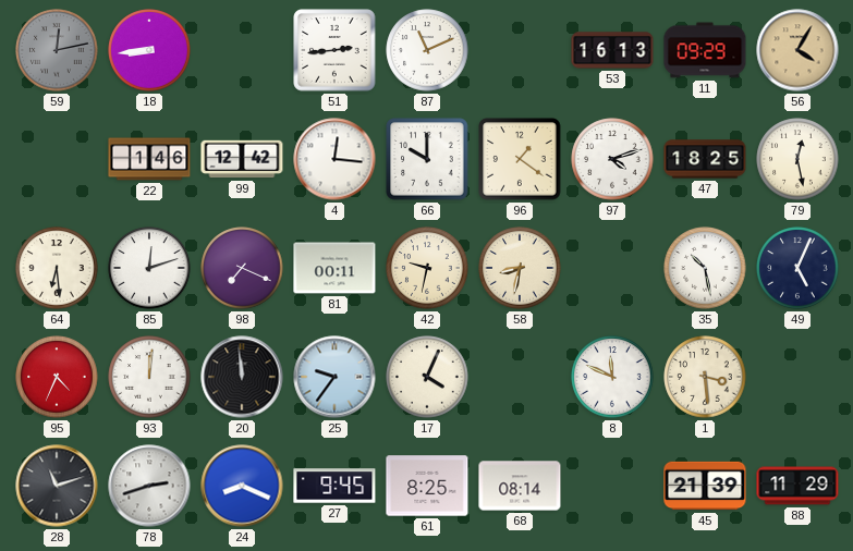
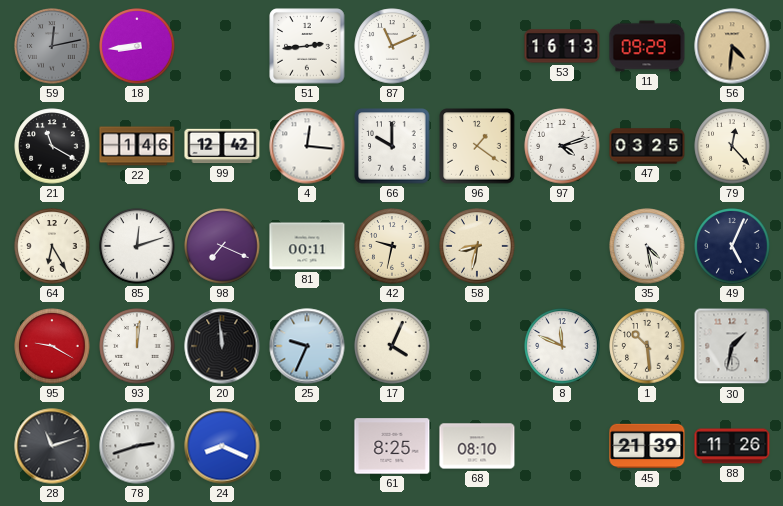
56: 4:05 -> 4:31 (732, 46)
21: none -> 11:20 (52, 146)
47: 18:25 -> 03:25 (647, 146)
79: 12:28 -> 12:23 (732, 146)
64: 6:29 -> 6:25 (52, 246)
35: 10:28 -> 4:28 (647, 246)
95: 4:34 -> 9:20 (52, 346)
25: 9:36 -> 9:34 (307, 346)
1: 3:29 -> 10:29 (647, 346)
30: none -> 1:32 (732, 346)
27: 9:45 -> none (334, 486)
68: 08:14 -> 08:10 (477, 446)
88: 11:29 -> 11:26 (732, 446)
